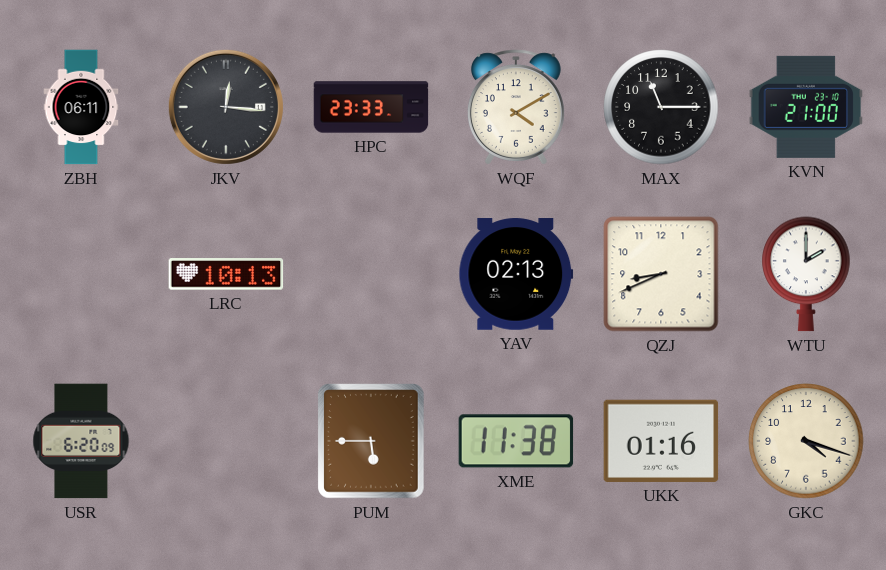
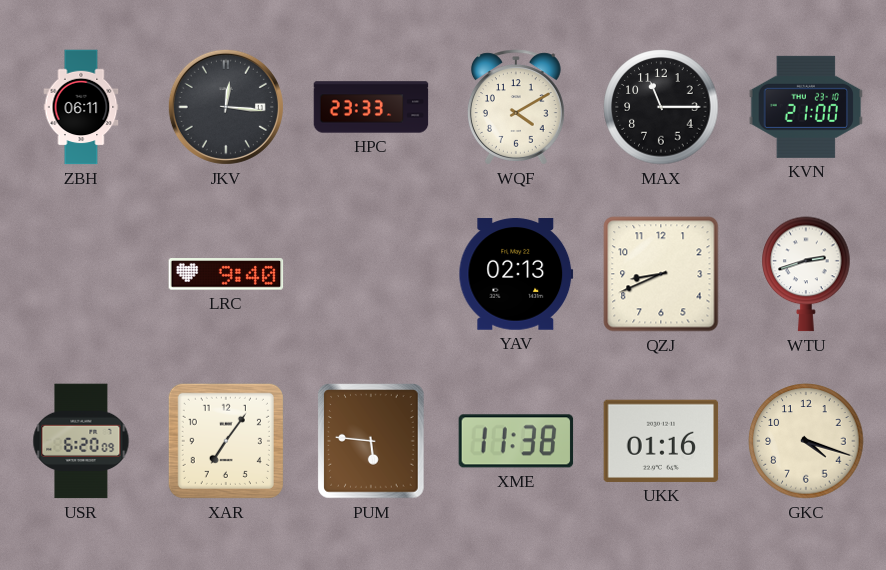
LRC: 10:13 -> 9:40 (226, 274)
WTU: 2:00 -> 2:42 (806, 274)
XAR: none -> 7:06 (226, 441)
PUM: 5:45 -> 5:46 (371, 441)
